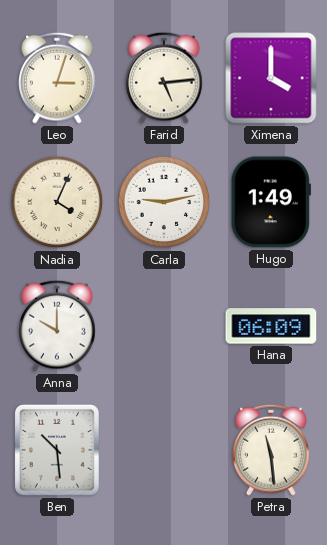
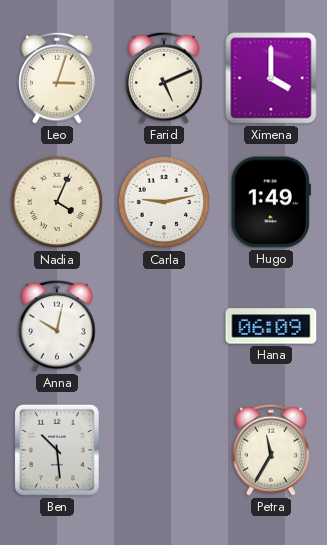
Farid: 5:14 -> 5:11 (164, 78)
Anna: 10:00 -> 10:02 (57, 326)
Petra: 11:29 -> 11:35 (271, 450)
